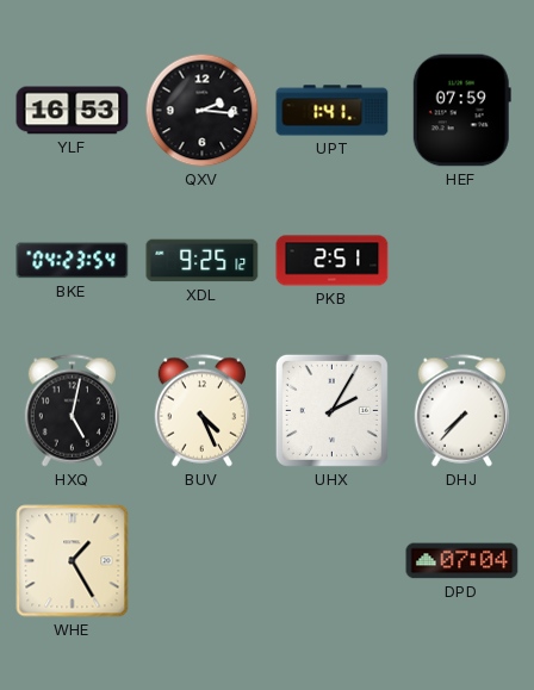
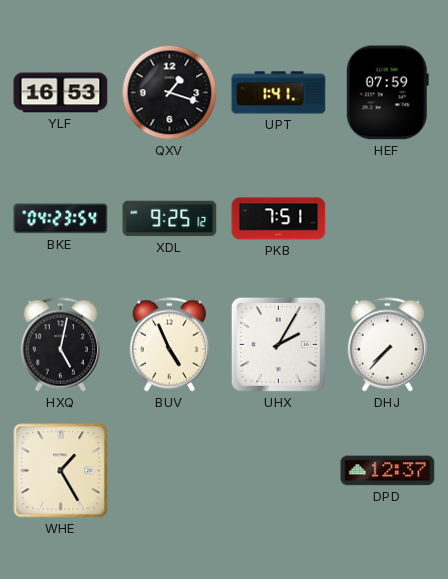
QXV: 2:16 -> 1:18 (170, 93)
PKB: 2:51 -> 7:51 (279, 219)
BUV: 4:26 -> 4:56 (169, 345)
DPD: 07:04 -> 12:37 (388, 471)
